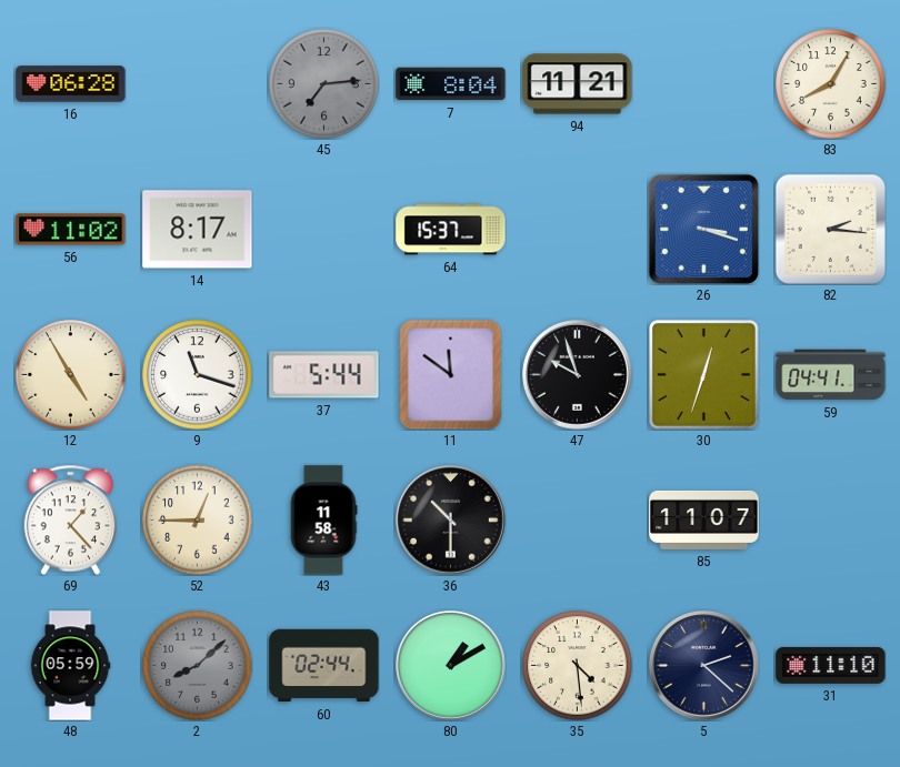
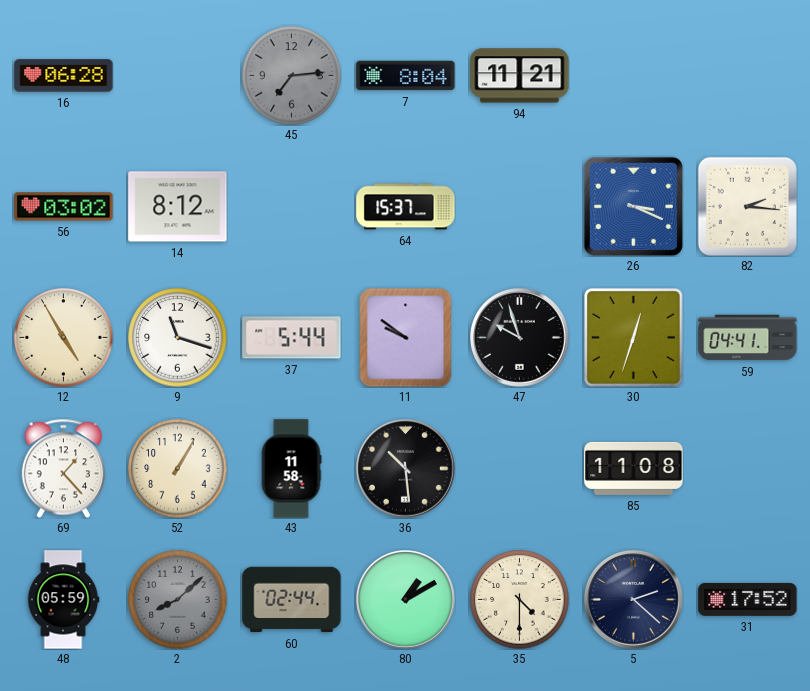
83: 8:05 -> none (831, 84)
56: 11:02 -> 03:02 (64, 207)
14: 8:17 -> 8:12 (178, 207)
26: 3:18 -> 3:19 (633, 206)
11: 11:51 -> 9:51 (406, 337)
52: 12:45 -> 1:05 (178, 469)
36: 10:30 -> 10:29 (406, 469)
85: 11:07 -> 11:08 (634, 468)
35: 4:29 -> 4:30 (520, 600)
31: 11:10 -> 17:52 (748, 599)
